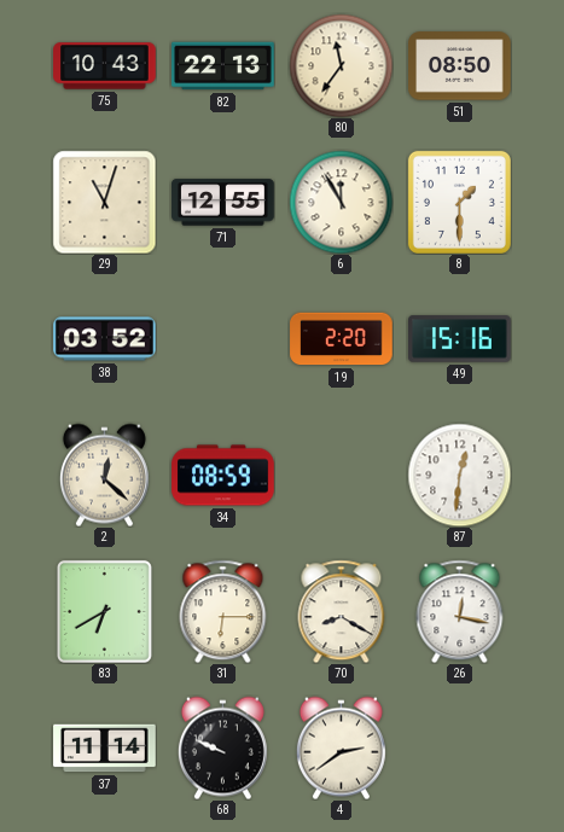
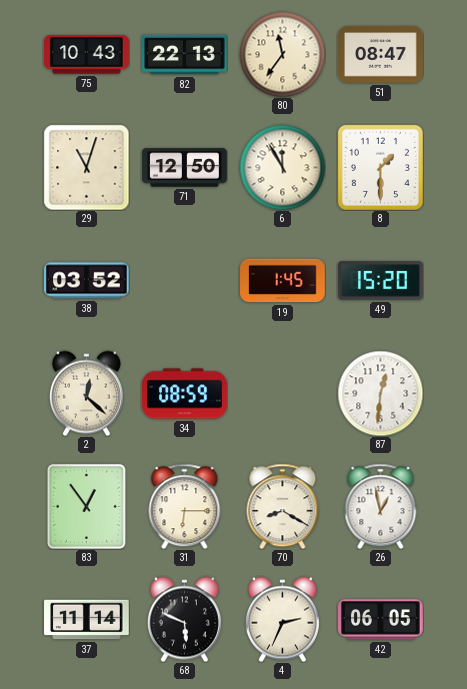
51: 08:50 -> 08:47 (381, 55)
71: 12:55 -> 12:50 (185, 168)
19: 2:20 -> 1:45 (283, 281)
49: 15:16 -> 15:20 (381, 281)
83: 6:40 -> 12:54 (86, 506)
26: 12:17 -> 12:58 (381, 506)
68: 9:49 -> 5:49 (184, 619)
4: 2:39 -> 2:34 (282, 619)
42: none -> 06:05 (381, 620)
